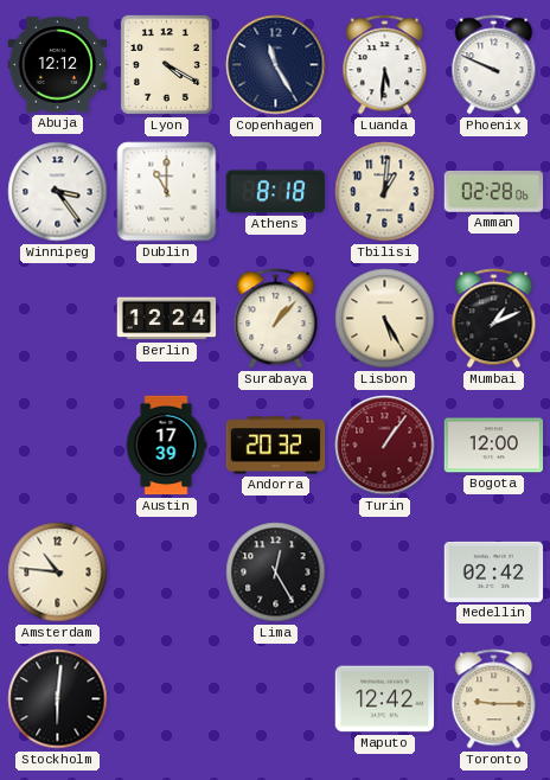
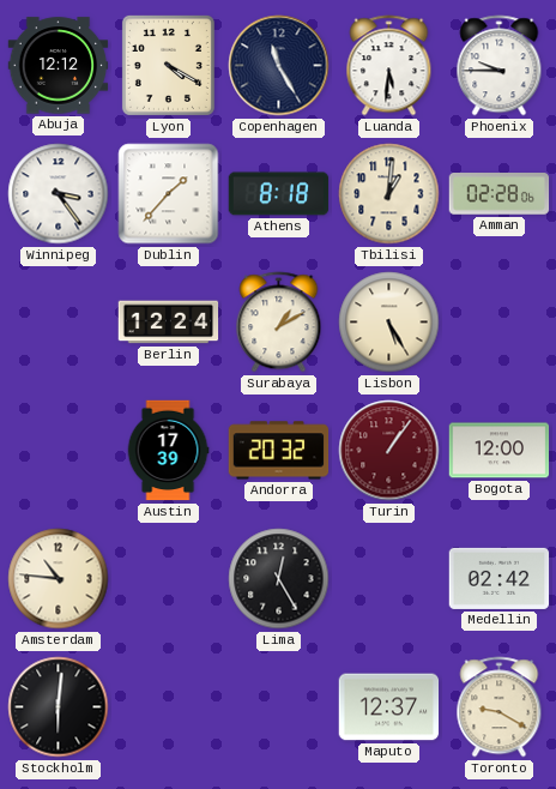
Phoenix: 9:49 -> 9:45 (500, 66)
Dublin: 11:00 -> 1:37 (169, 194)
Surabaya: 1:07 -> 1:10 (279, 323)
Mumbai: 1:11 -> none (494, 319)
Maputo: 12:42 -> 12:37 (389, 707)
Toronto: 9:15 -> 9:20 (500, 707)
